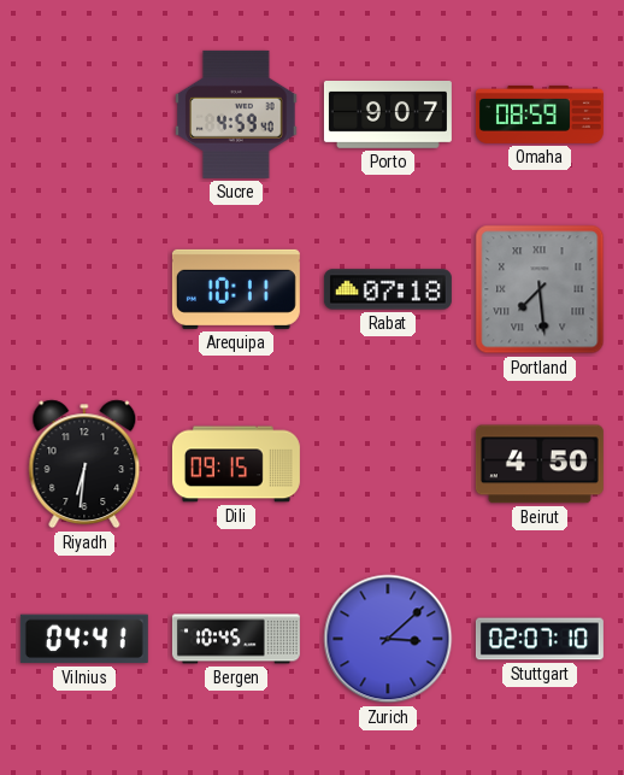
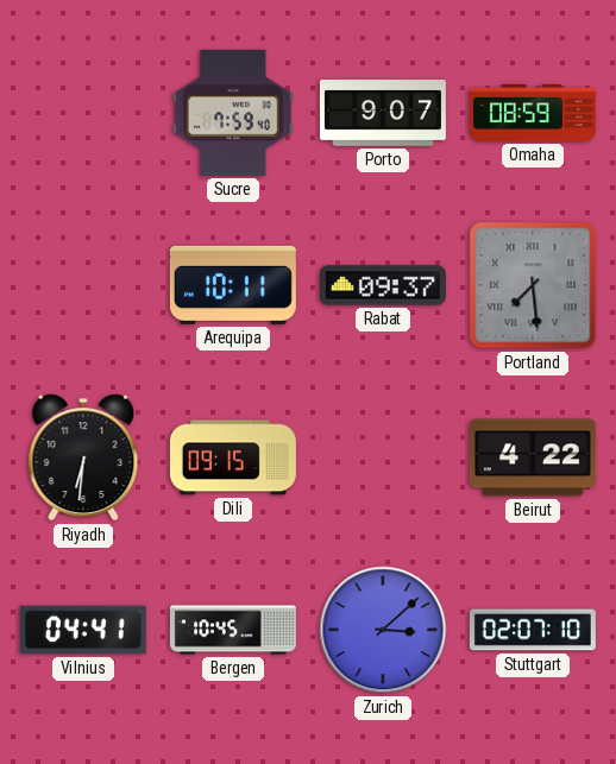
Sucre: 4:59 -> 7:59 (233, 113)
Rabat: 07:18 -> 09:37 (383, 285)
Beirut: 4:50 -> 4:22 (533, 457)
